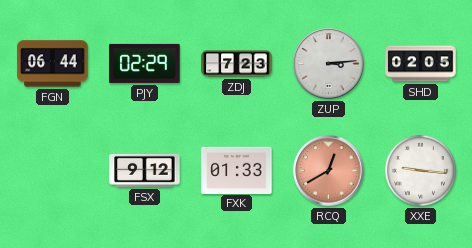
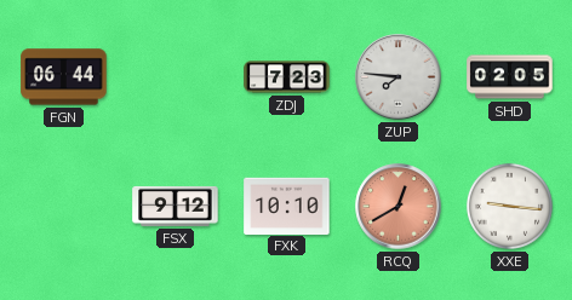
PJY: 02:29 -> none (145, 63)
ZUP: 3:14 -> 7:46 (399, 77)
FXK: 01:33 -> 10:10 (287, 206)
